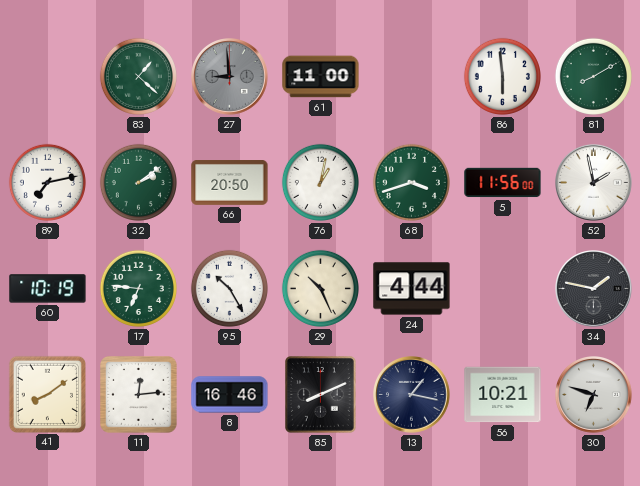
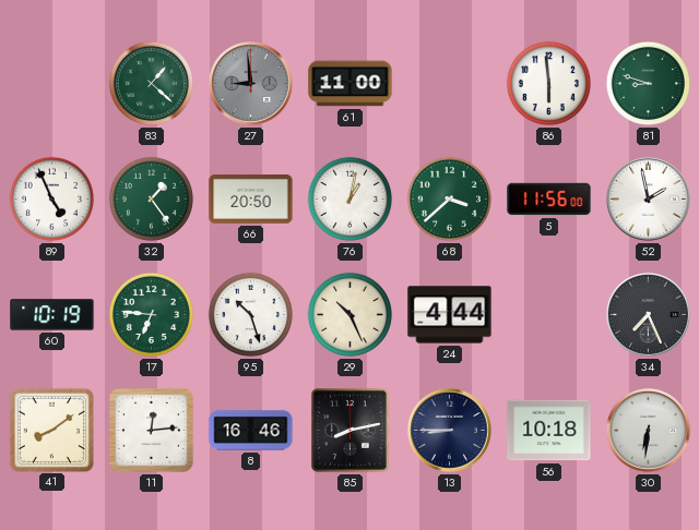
81: 8:10 -> 8:48 (648, 83)
89: 7:13 -> 4:56 (51, 198)
32: 2:09 -> 1:24 (151, 198)
68: 3:42 -> 3:38 (449, 198)
95: 10:25 -> 10:27 (250, 314)
34: 1:47 -> 7:26 (649, 315)
85: 8:11 -> 8:13 (351, 431)
13: 1:17 -> 8:45 (450, 431)
56: 10:21 -> 10:18 (549, 431)
30: 6:48 -> 6:31 (649, 431)
